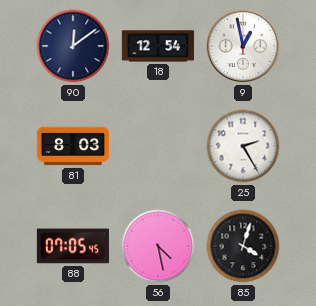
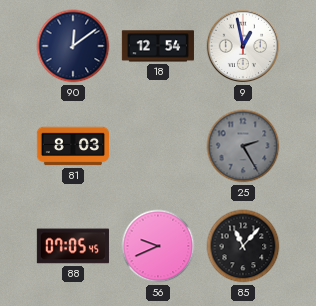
25 dial: white -> grey (243, 146)
56: 4:28 -> 9:41 (158, 246)
85: 4:03 -> 11:07 (243, 246)
